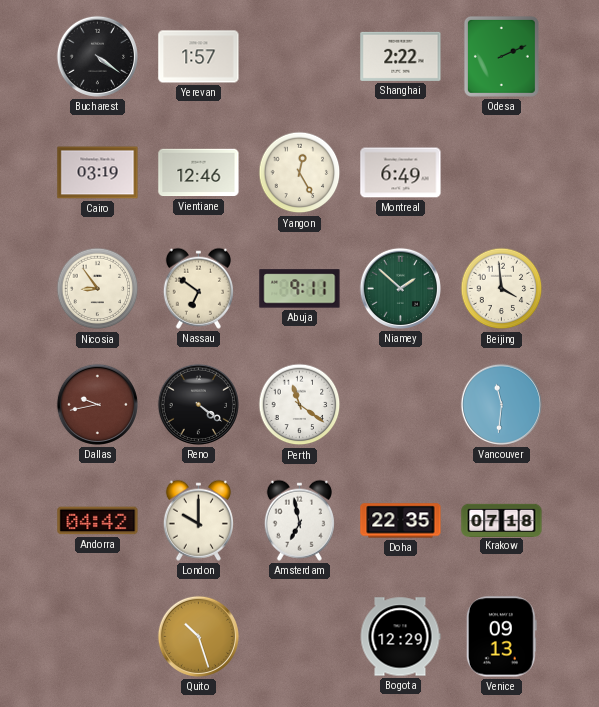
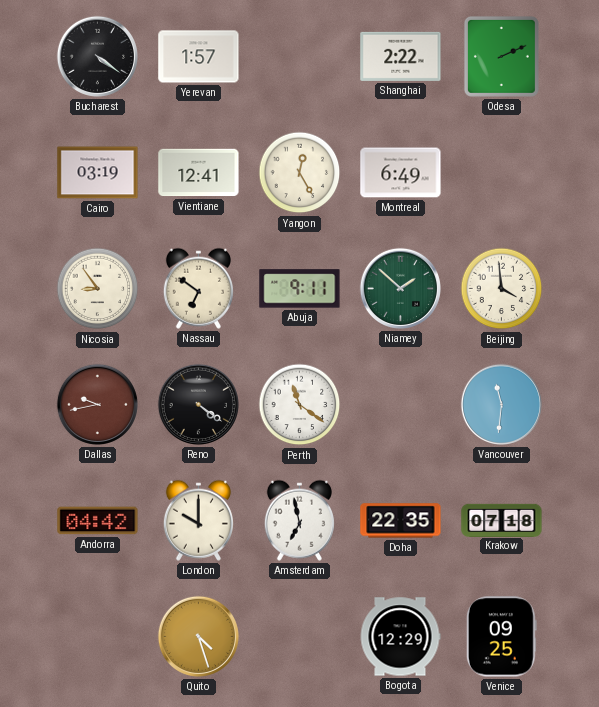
Vientiane: 12:46 -> 12:41 (199, 173)
Quito: 10:27 -> 4:27 (198, 636)
Venice: 09:13 -> 09:25 (501, 637)
